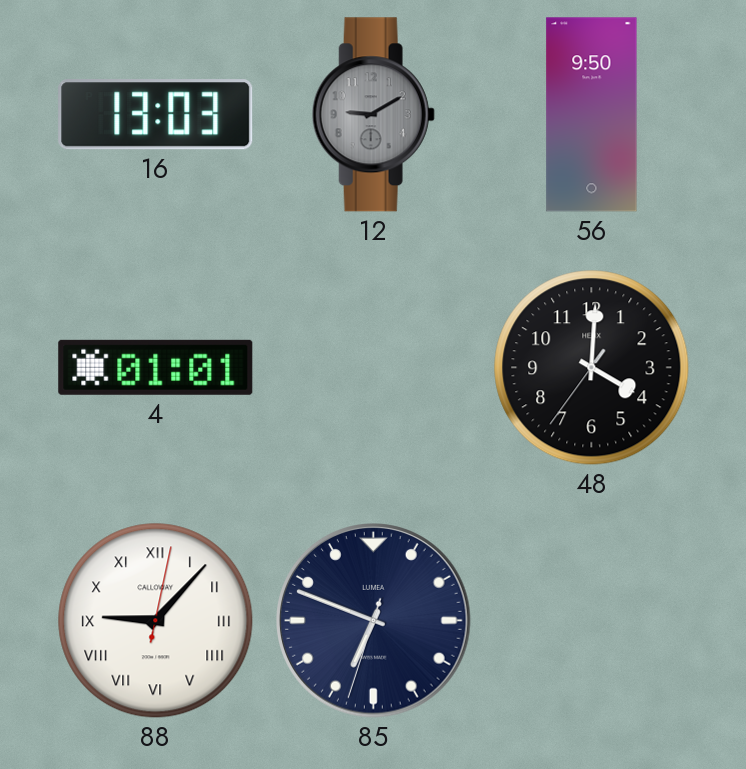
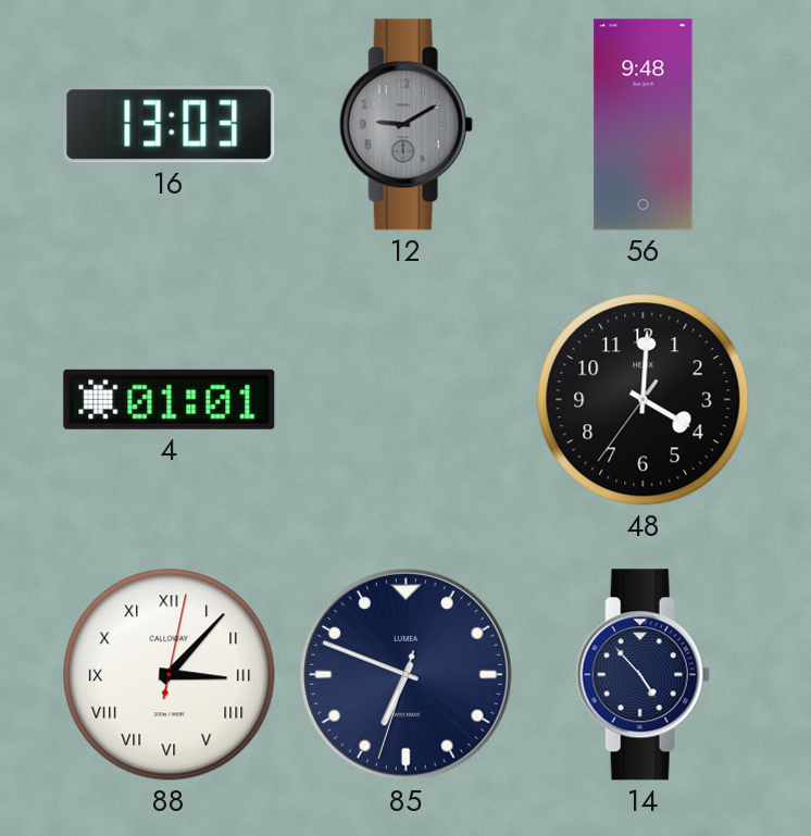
56: 9:50 -> 9:48 (644, 125)
88: 9:07 -> 3:07 (170, 675)
14: none -> 4:53 (642, 675)
